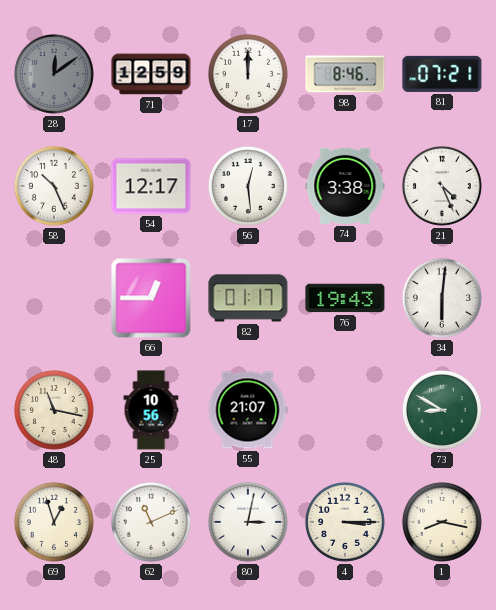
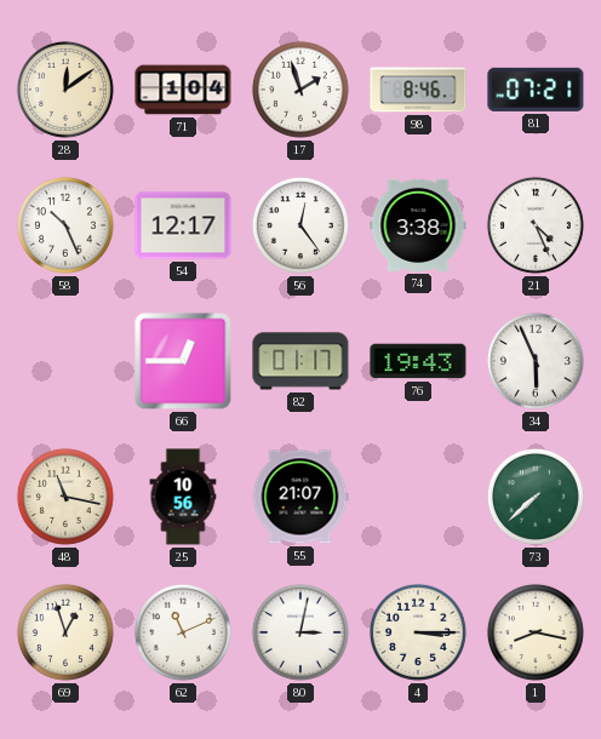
28 dial: grey -> cream (65, 90)
71: 12:59 -> 1:04 (183, 90)
17: 12:00 -> 1:57 (300, 90)
56: 12:29 -> 12:24 (300, 225)
34: 6:01 -> 5:56 (536, 361)
73: 8:50 -> 7:38 (536, 497)
